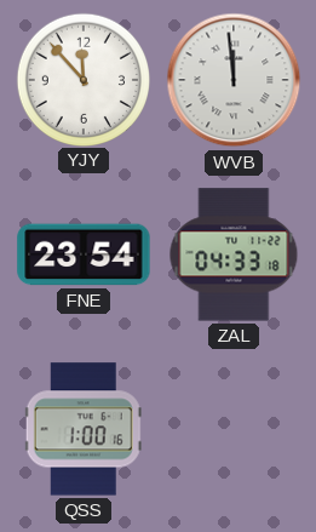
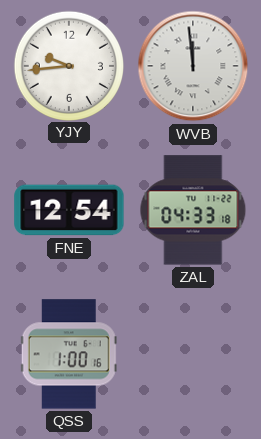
YJY: 11:53 -> 9:44 (68, 65)
FNE: 23:54 -> 12:54 (69, 210)
